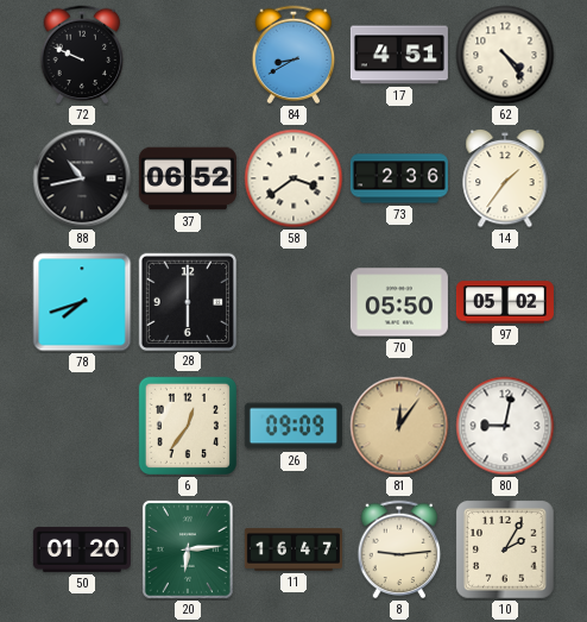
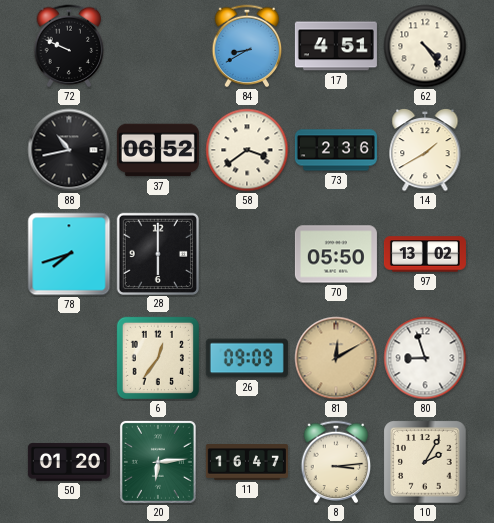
14: 1:36 -> 1:40 (425, 151)
97: 05:02 -> 13:02 (425, 254)
81: 12:06 -> 12:10 (336, 358)
80: 9:02 -> 8:57 (425, 358)
8: 9:14 -> 3:14 (336, 462)
